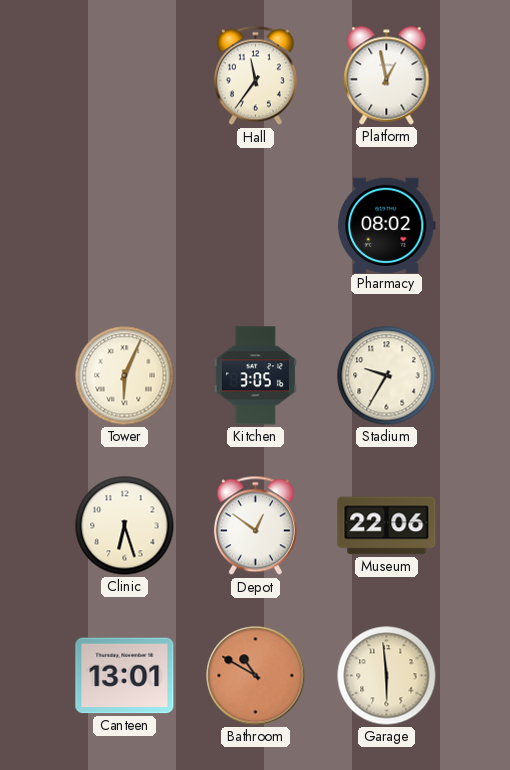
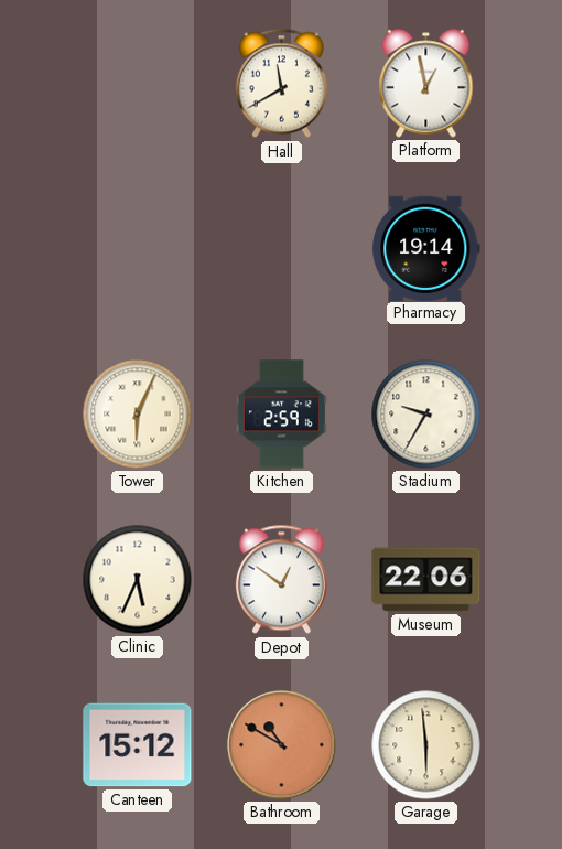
Hall: 11:36 -> 11:40 (281, 84)
Pharmacy: 08:02 -> 19:14 (426, 248)
Kitchen: 3:05 -> 2:59 (281, 415)
Clinic: 6:27 -> 5:34 (138, 580)
Canteen: 13:01 -> 15:12 (138, 745)
